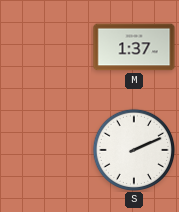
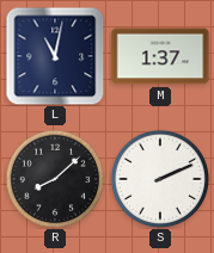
L: none -> 11:02 (55, 56)
R: none -> 8:08 (55, 179)
